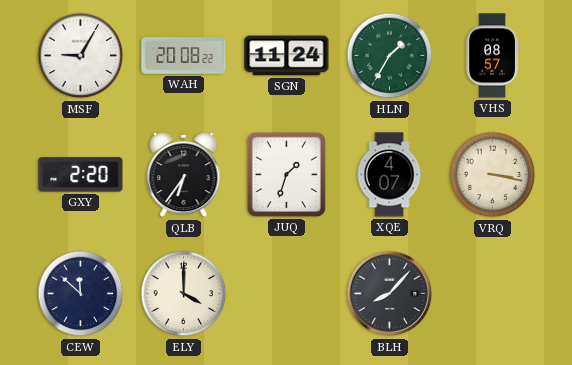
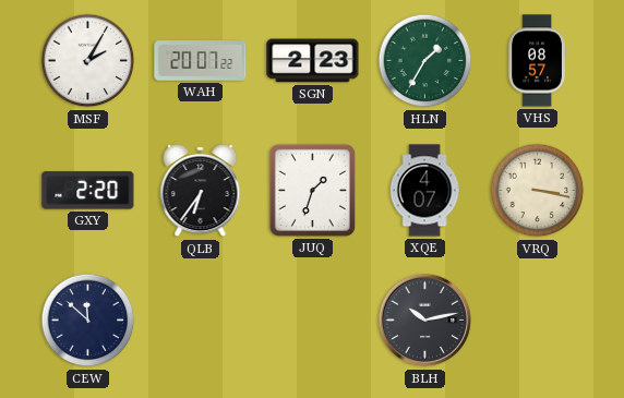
MSF: 9:05 -> 2:05 (88, 61)
WAH: 20:08 -> 20:07 (201, 61)
SGN: 11:24 -> 2:23 (313, 61)
ELY: 4:00 -> none (184, 294)
BLH: 8:07 -> 10:13 (425, 321)
